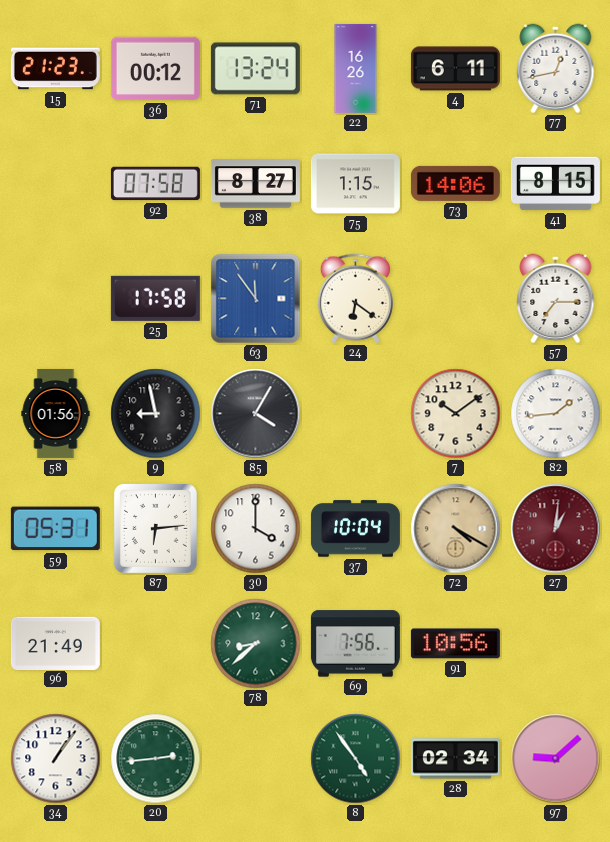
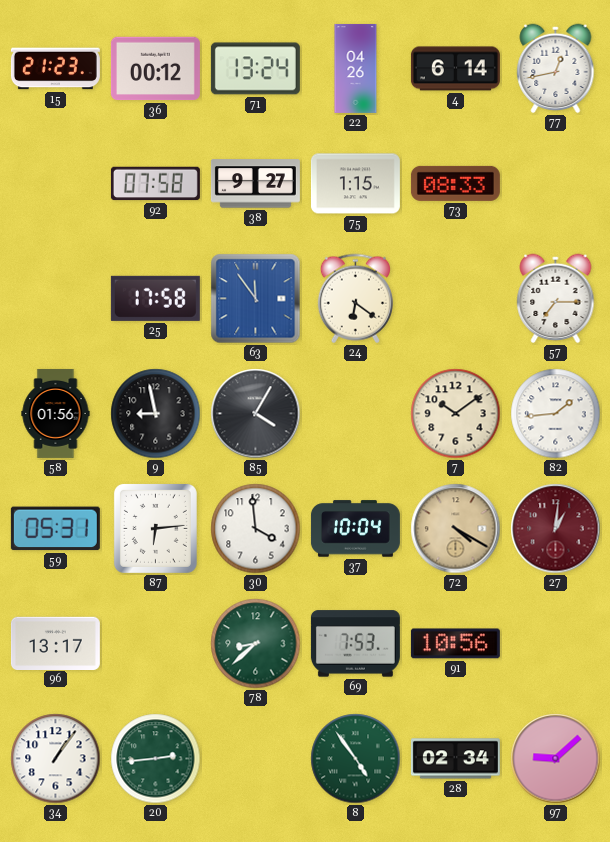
22: 16:26 -> 04:26 (356, 68)
4: 6:11 -> 6:14 (455, 69)
38: 8:27 -> 9:27 (255, 184)
73: 14:06 -> 08:33 (455, 183)
41: 8:15 -> none (555, 184)
30: 4:00 -> 3:59 (256, 529)
96: 21:49 -> 13:17 (55, 643)
69: 7:56 -> 7:53 (355, 644)
